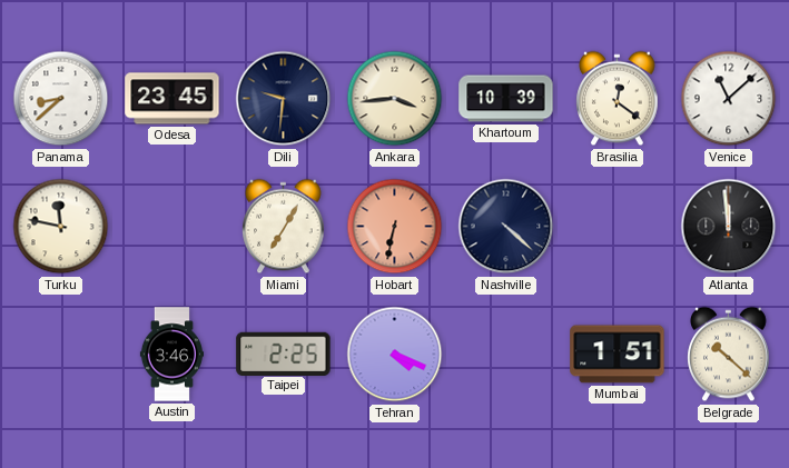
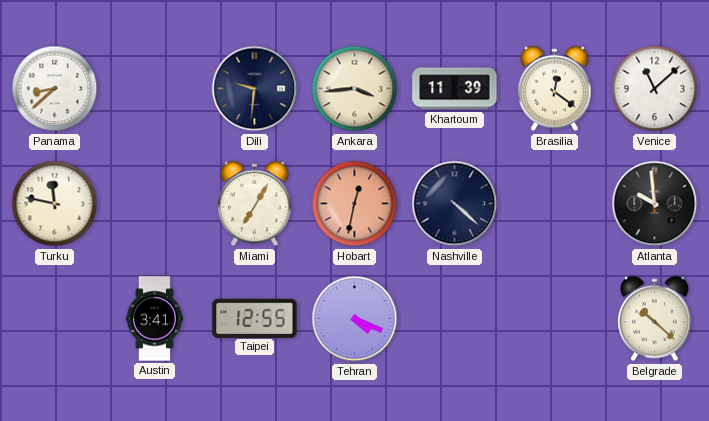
Odesa: 23:45 -> none (172, 99)
Khartoum: 10:39 -> 11:39 (455, 89)
Hobart: 6:32 -> 12:32 (355, 204)
Atlanta: 11:59 -> 9:59 (655, 204)
Austin: 3:46 -> 3:41 (154, 319)
Taipei: 2:25 -> 12:55 (255, 318)
Mumbai: 1:51 -> none (618, 355)
